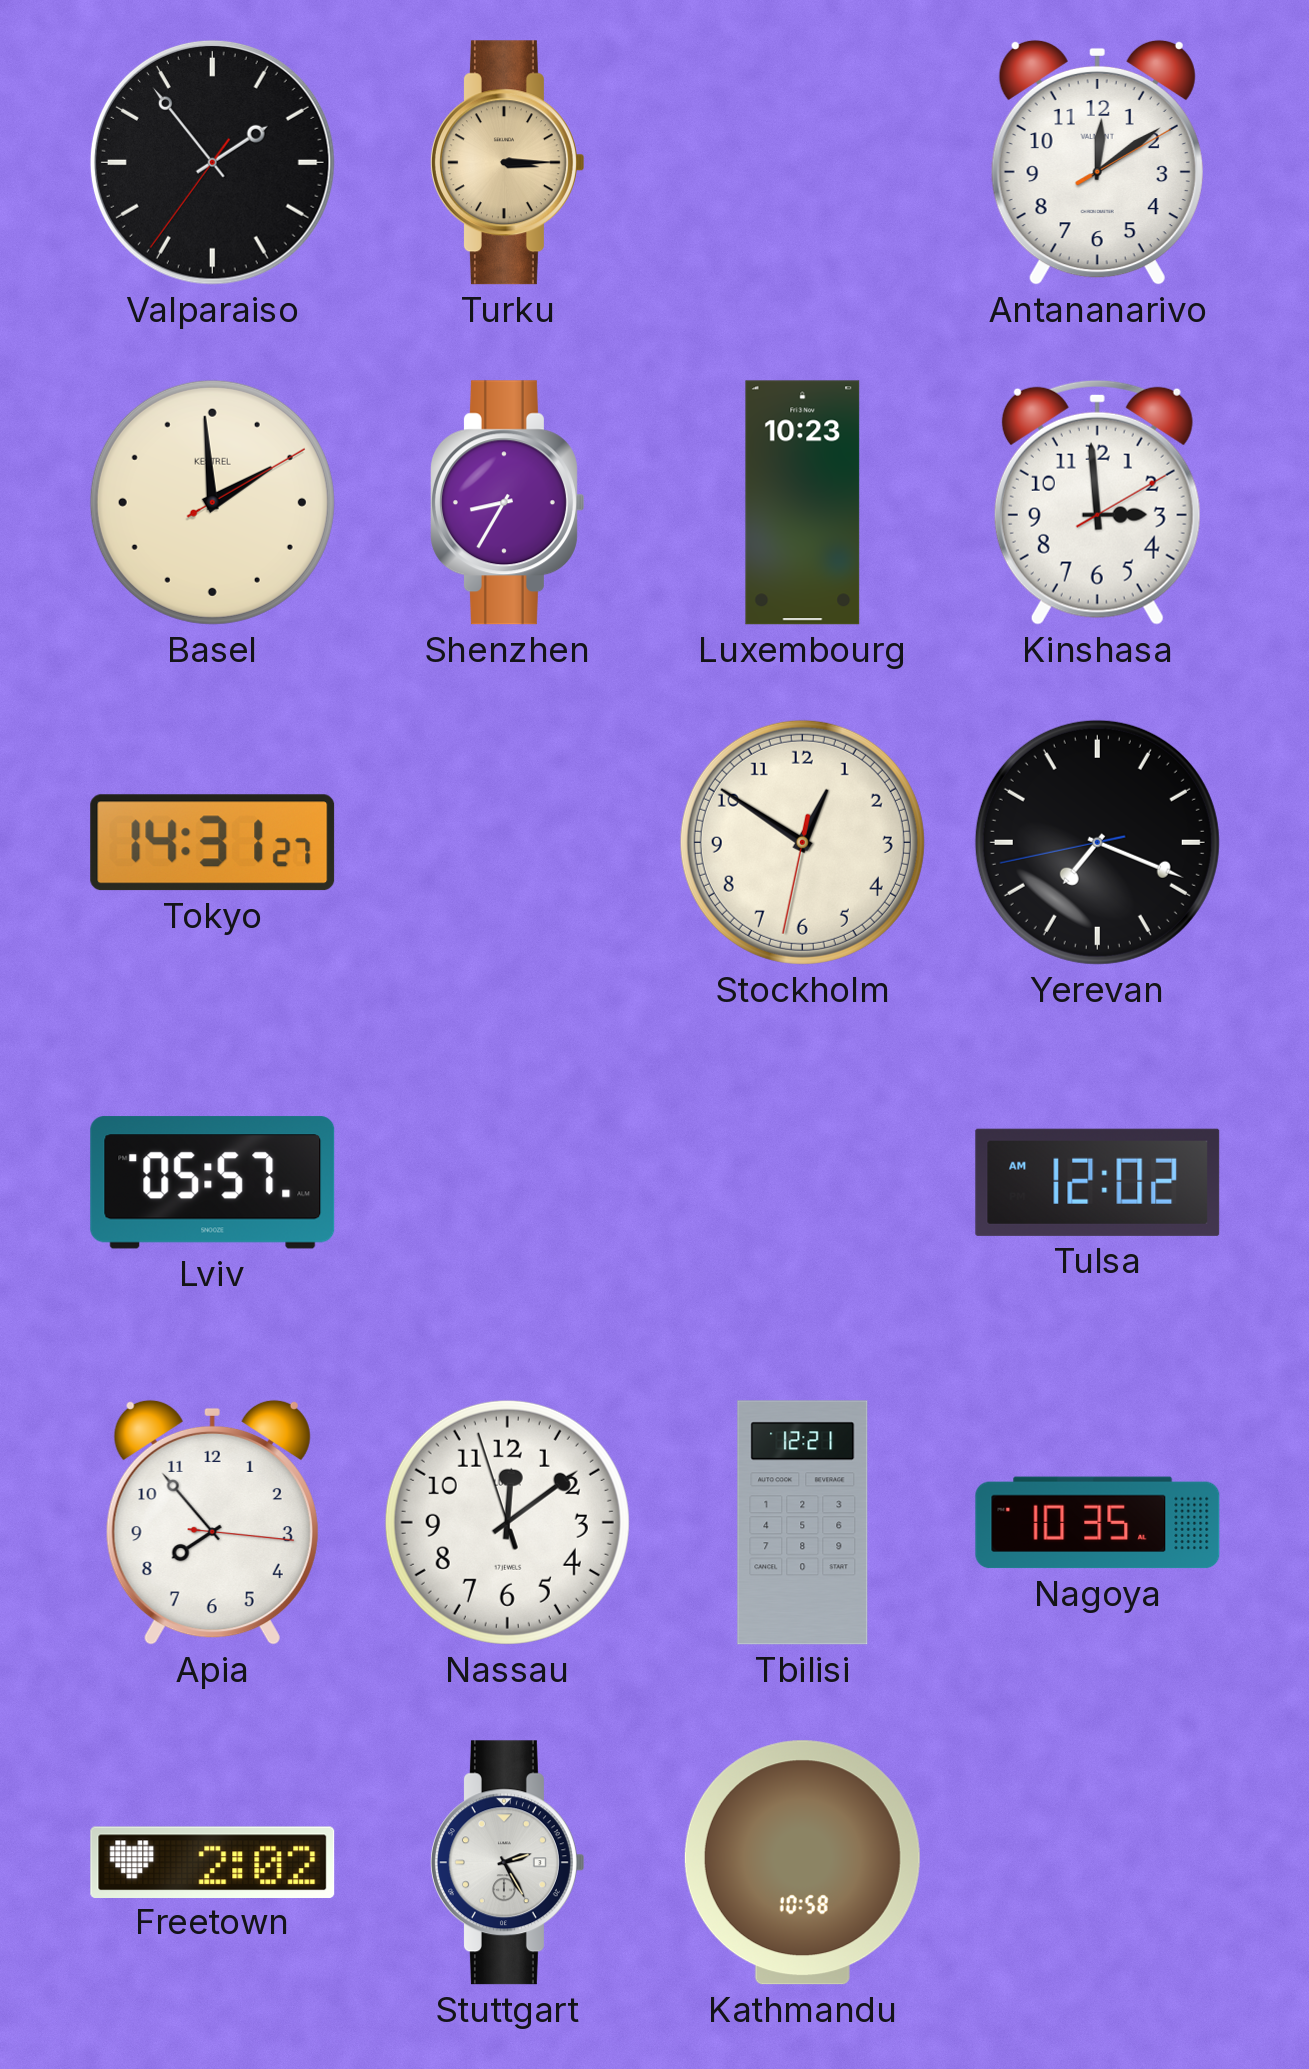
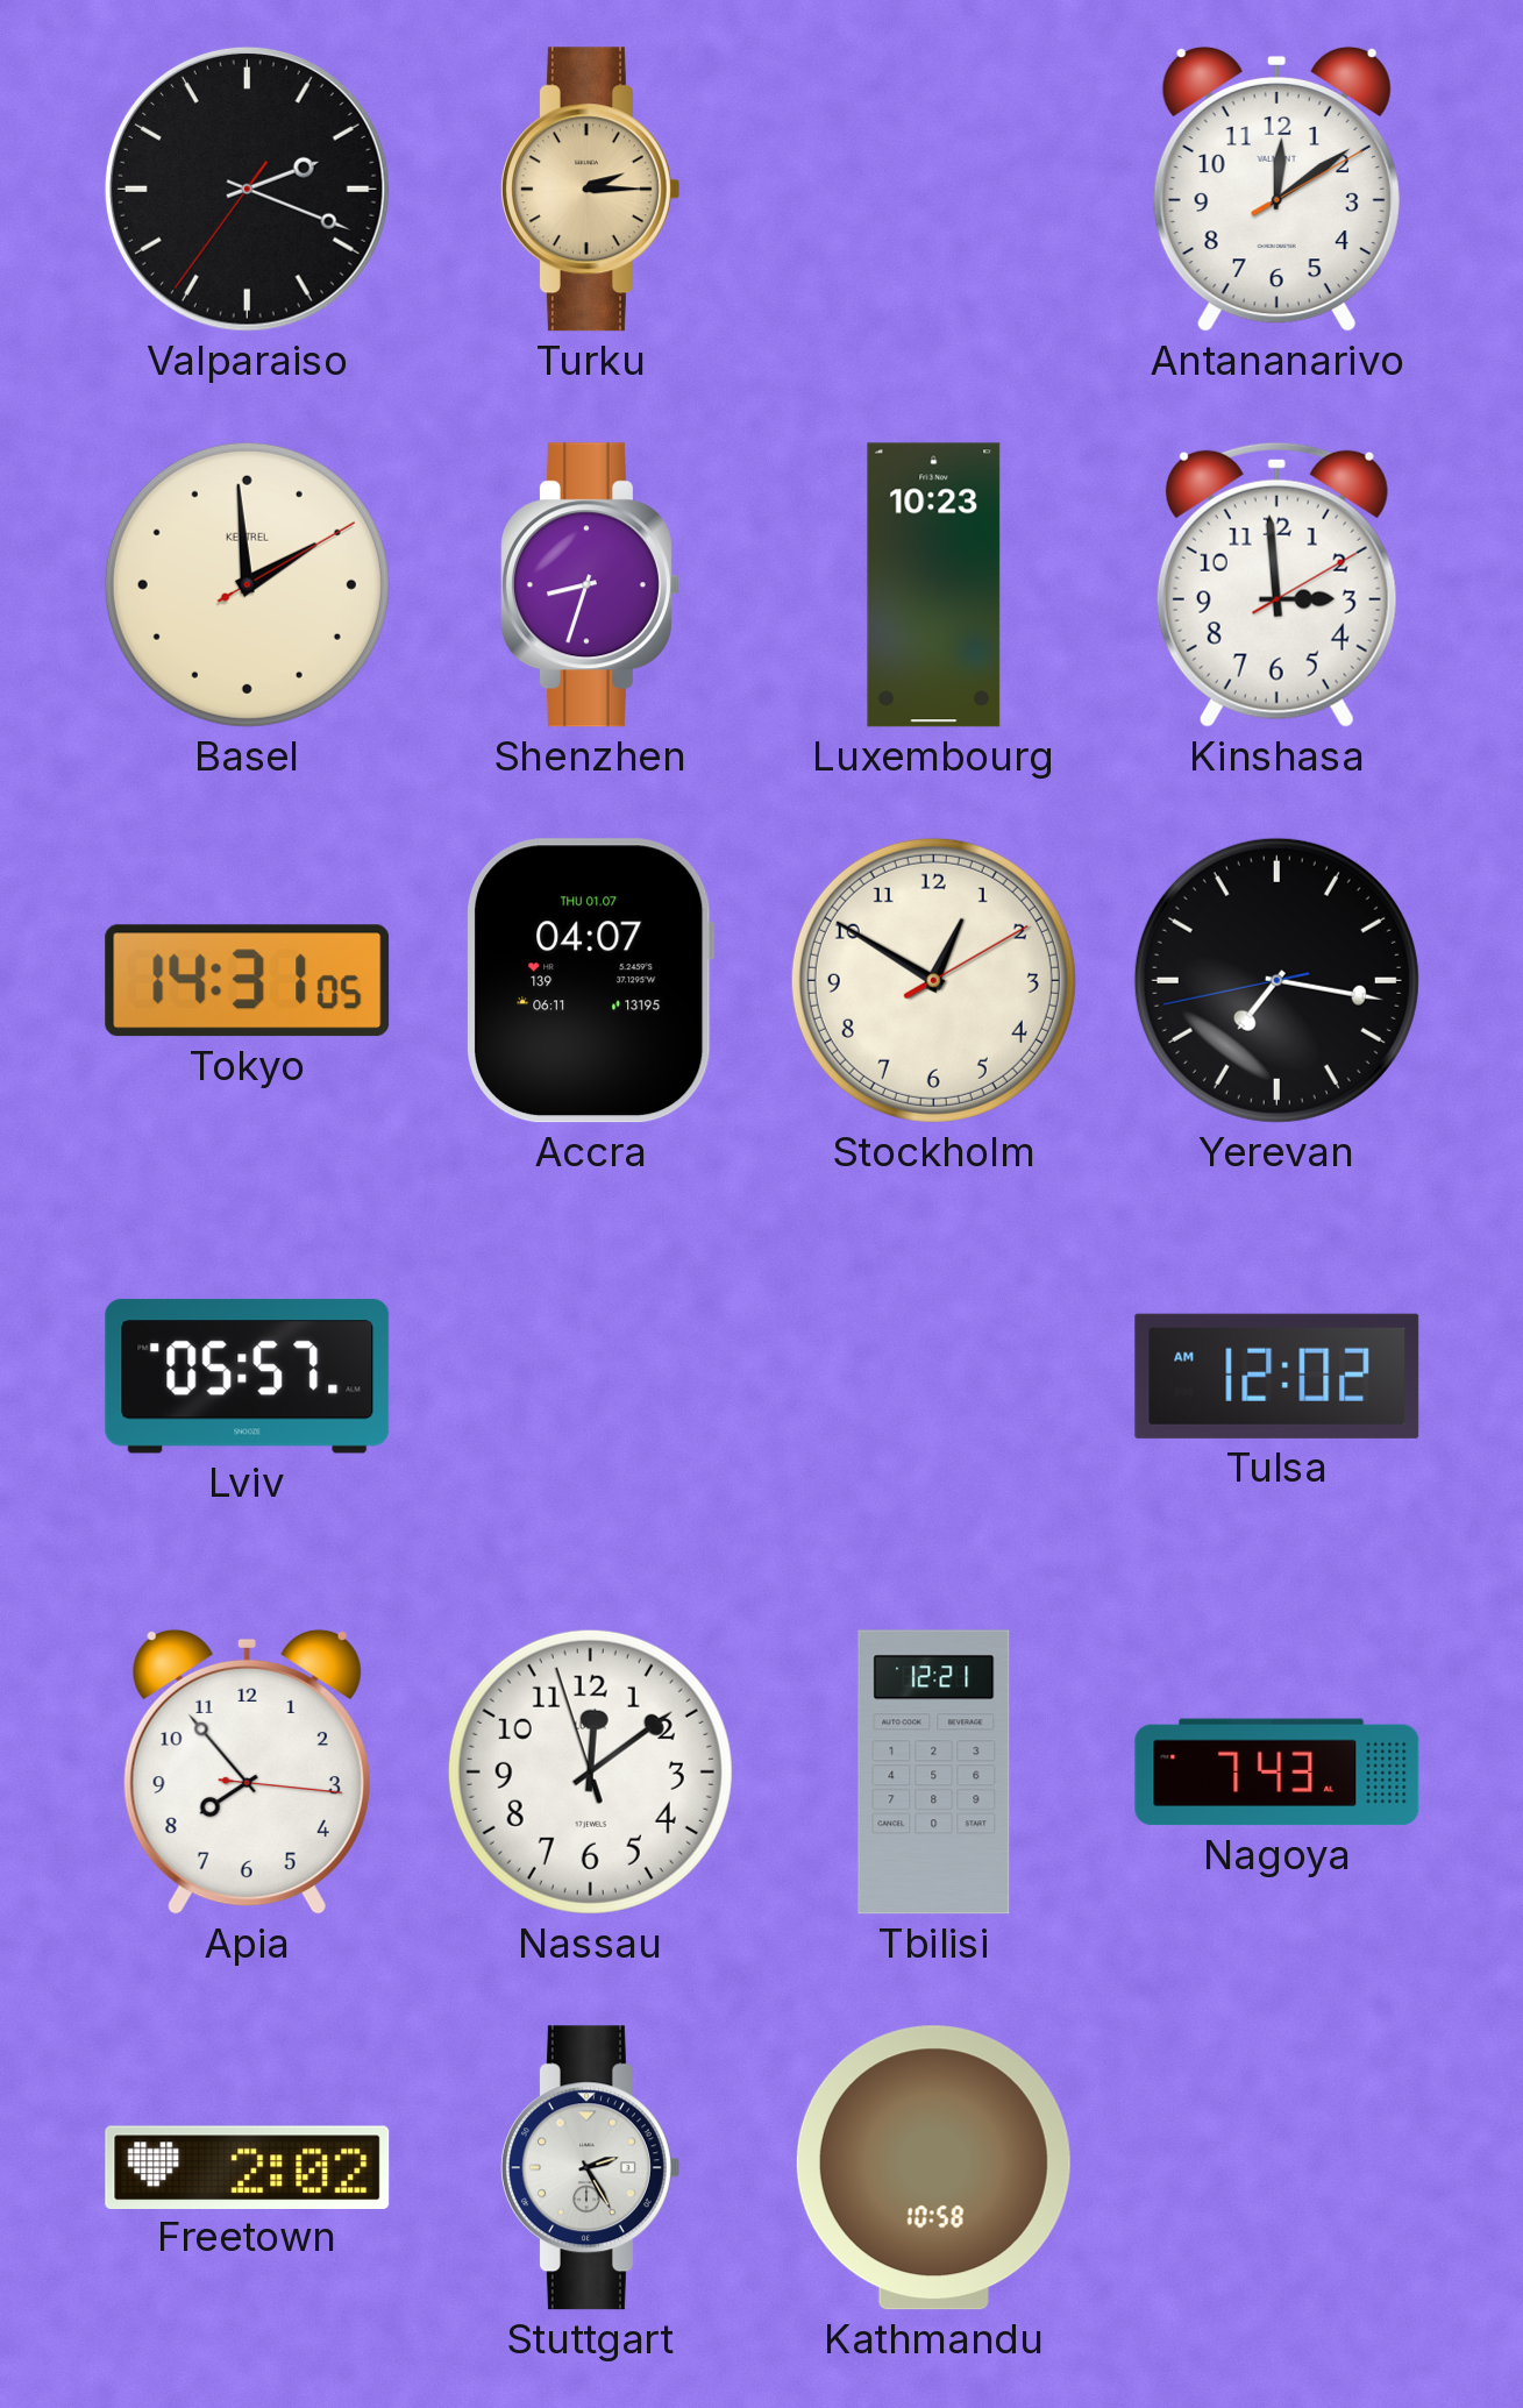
Valparaiso: 1:53 -> 2:18 (247, 189)
Turku: 3:15 -> 2:15 (590, 190)
Shenzhen: 8:35 -> 8:33 (590, 585)
Tokyo: 14:31:27 -> 14:31:05 (248, 981)
Accra: none -> 04:07 (590, 981)
Stockholm: 12:50:32 -> 12:50:10 (933, 980)
Yerevan: 7:18 -> 7:16 (1276, 980)
Nagoya: 10:35 -> 7:43 (1278, 1773)
